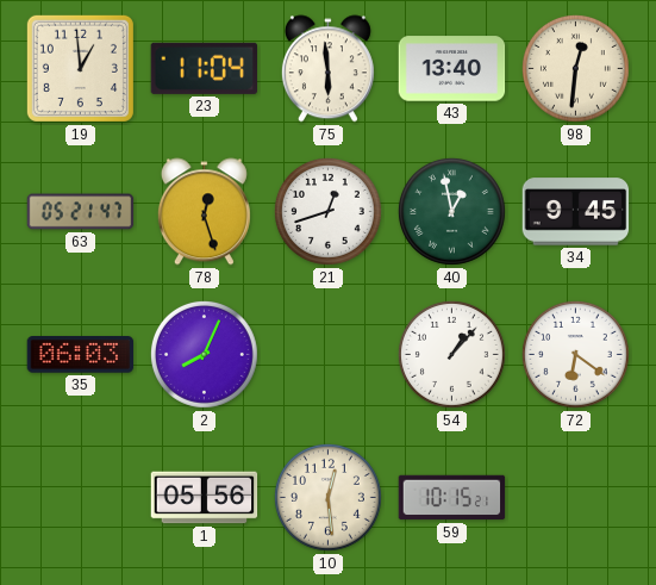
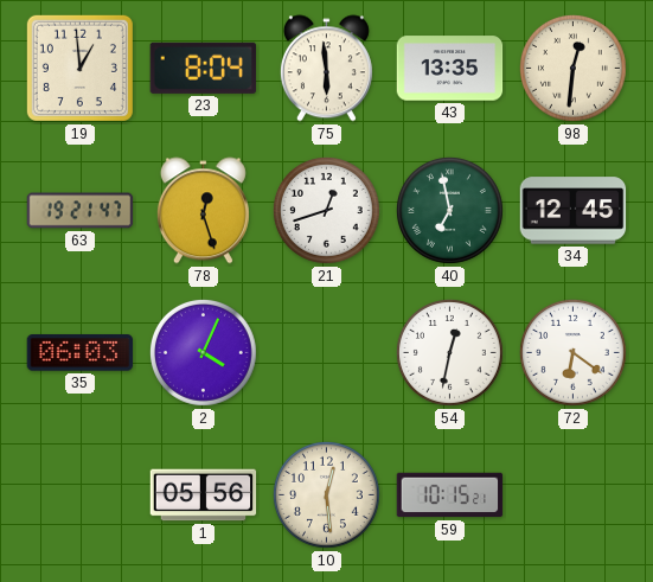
23: 11:04 -> 8:04 (203, 68)
43: 13:40 -> 13:35 (450, 69)
63: 05:21 -> 19:21 (81, 211)
40: 12:58 -> 6:58 (449, 210)
34: 9:45 -> 12:45 (574, 211)
2: 8:04 -> 4:04 (203, 352)
54: 1:07 -> 12:32 (449, 352)
